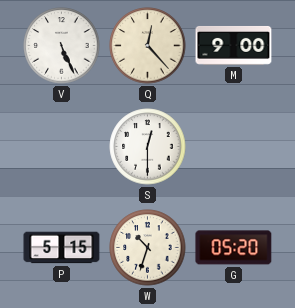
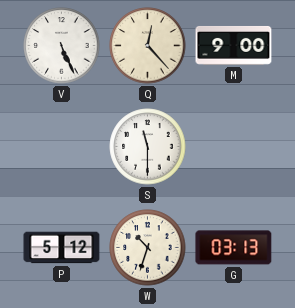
S: 12:30 -> 11:30 (148, 147)
P: 5:15 -> 5:12 (62, 248)
G: 05:20 -> 03:13 (234, 248)
